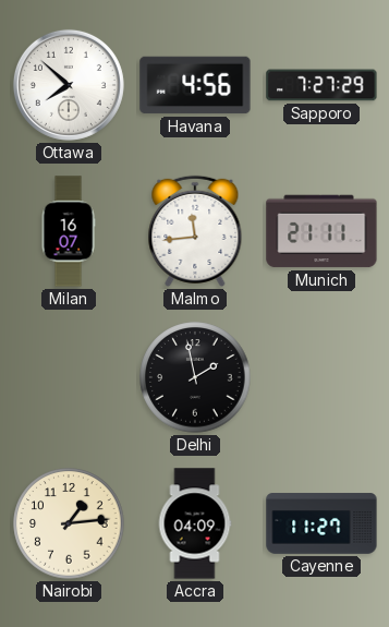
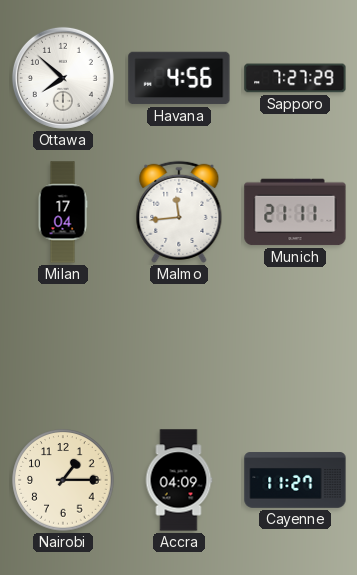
Milan: 16:07 -> 17:04 (63, 212)
Delhi: 1:58 -> none (195, 377)
Nairobi: 1:14 -> 1:15 (63, 480)
